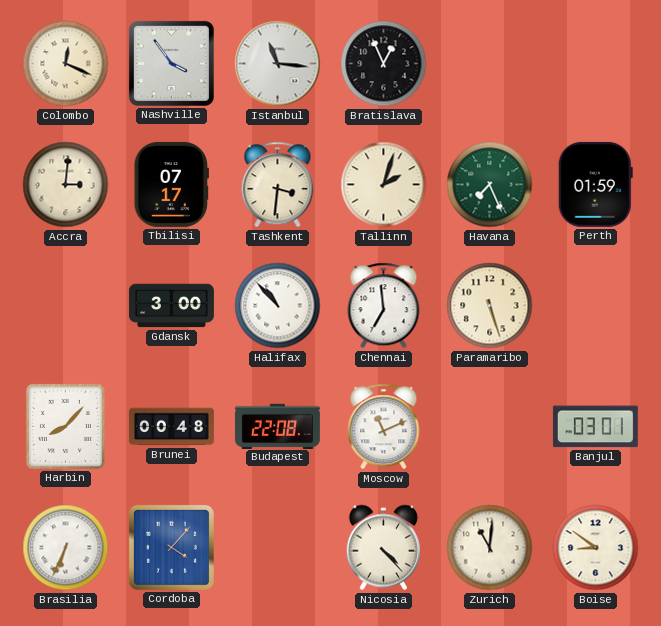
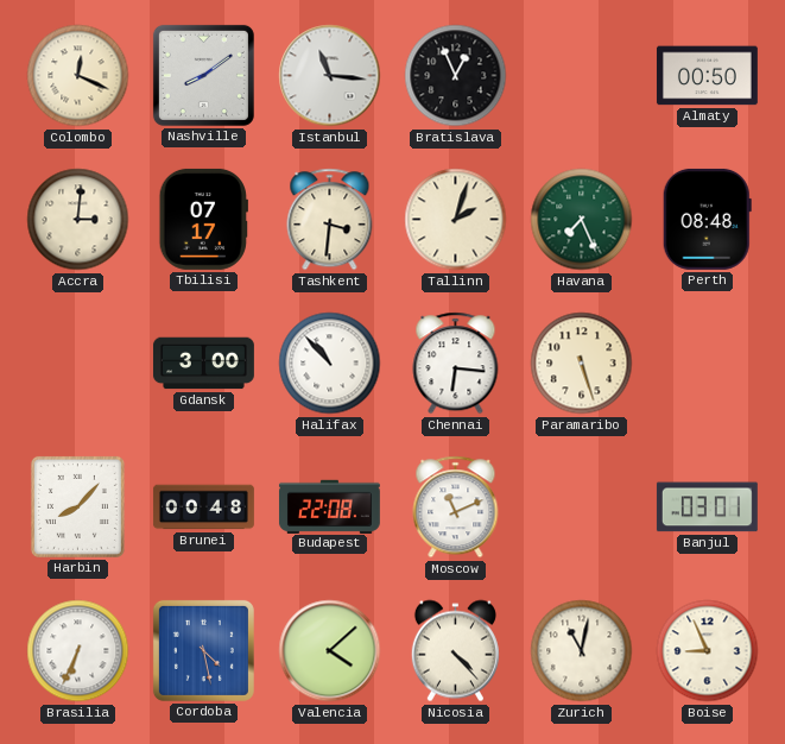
Nashville: 3:54 -> 8:09 (203, 75)
Almaty: none -> 00:50 (707, 76)
Perth: 01:59 -> 08:48 (707, 219)
Chennai: 6:59 -> 6:16 (456, 364)
Cordoba: 4:07 -> 4:28 (203, 650)
Valencia: none -> 4:08 (330, 651)
Zurich: 11:01 -> 11:02 (582, 651)
Boise: 8:51 -> 8:56 (708, 651)
